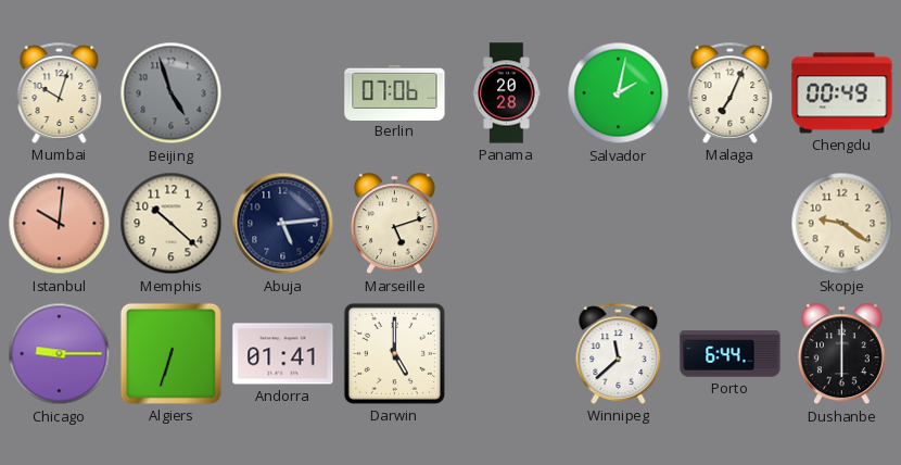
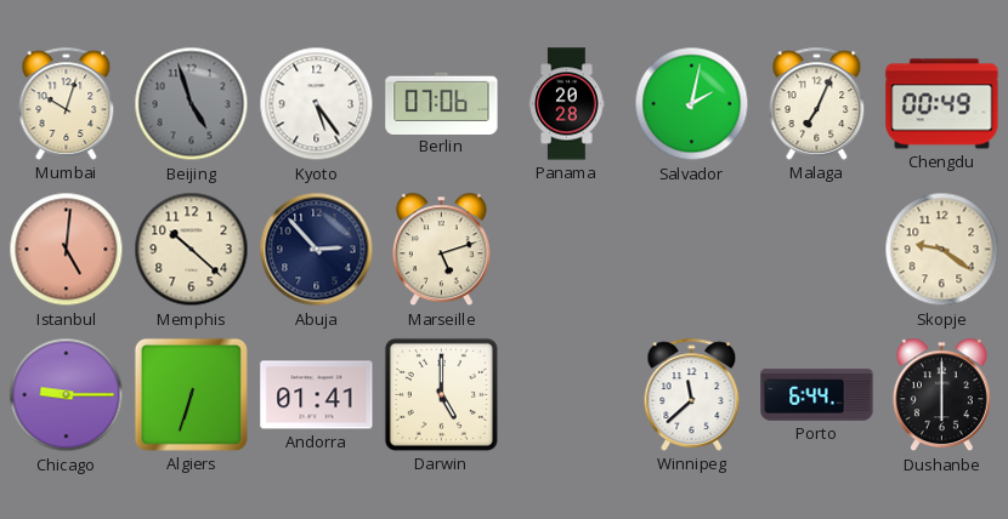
Kyoto: none -> 5:24 (317, 104)
Istanbul: 10:01 -> 5:01 (67, 250)
Abuja: 5:14 -> 2:53 (317, 250)
